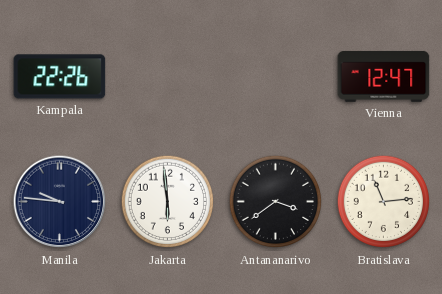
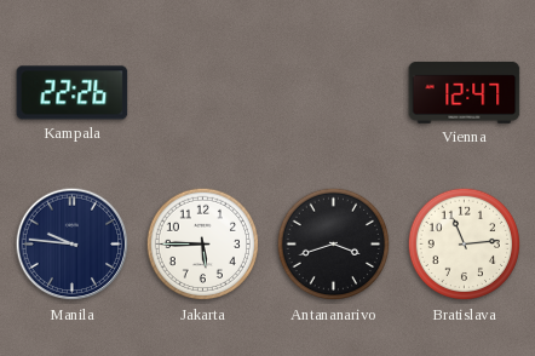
Jakarta: 5:59 -> 5:45 (203, 245)
Antananarivo: 3:39 -> 3:42 (334, 245)
